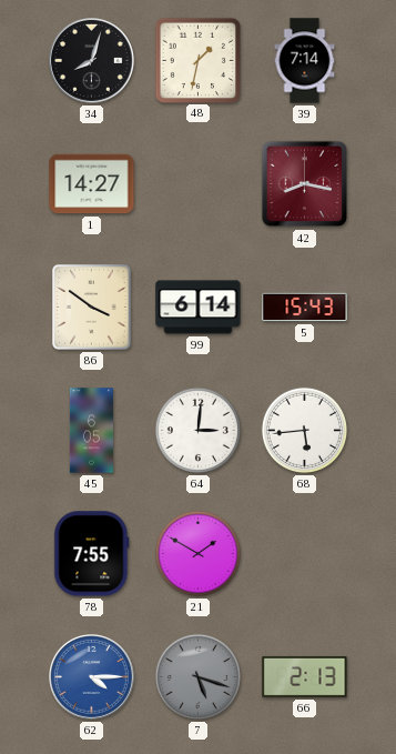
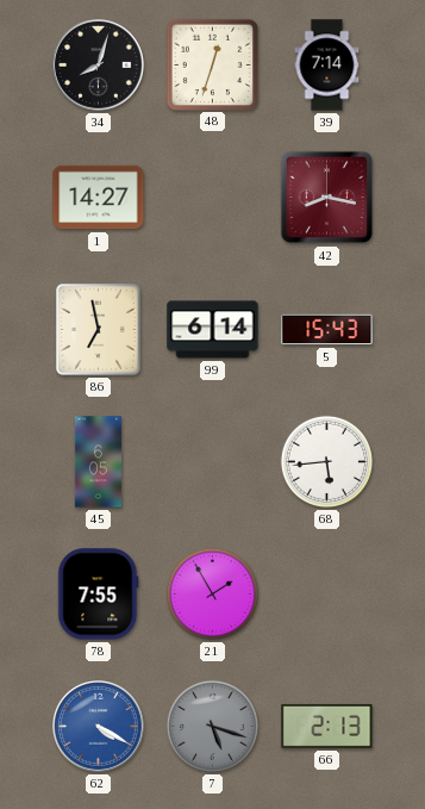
48: 1:32 -> 12:33 (212, 64)
86: 3:51 -> 6:58 (99, 330)
64: 3:01 -> none (197, 430)
21: 1:50 -> 1:55 (212, 593)
62: 4:15 -> 4:20 (99, 727)
